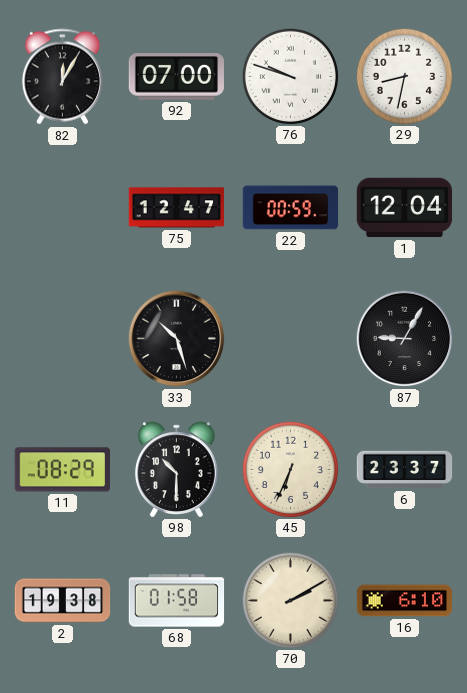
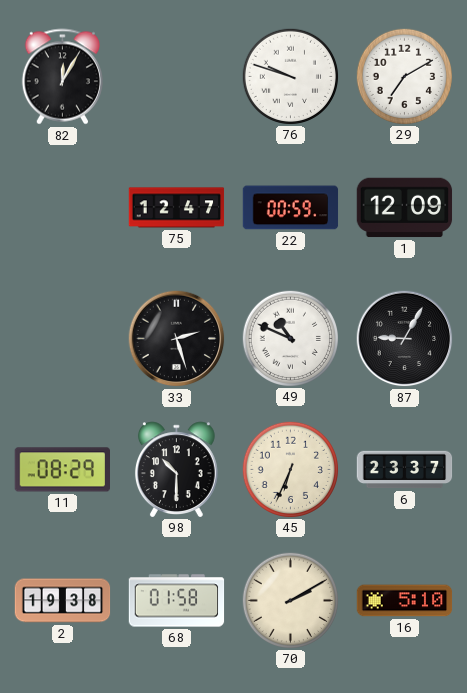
92: 07:00 -> none (176, 77)
29: 8:32 -> 7:10 (404, 76)
1: 12:04 -> 12:09 (405, 208)
33: 10:27 -> 2:27 (177, 339)
49: none -> 10:49 (290, 338)
16: 6:10 -> 5:10 (405, 601)
